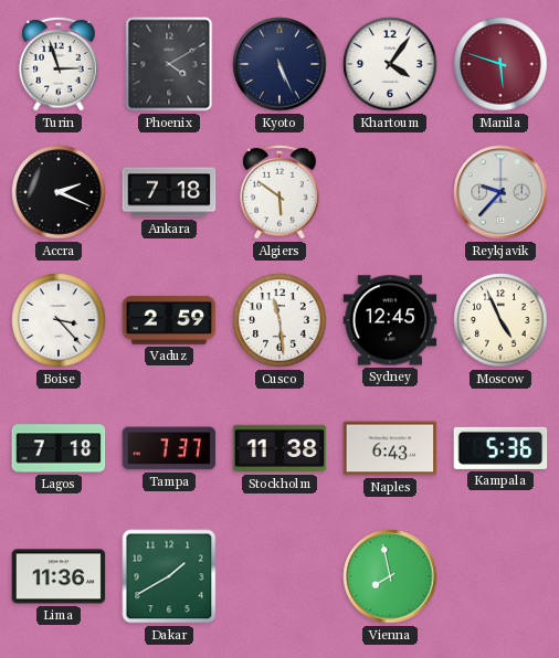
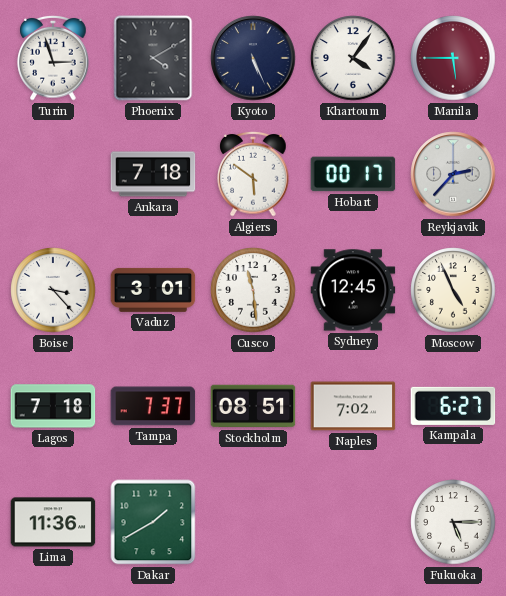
Manila: 5:48 -> 5:45 (453, 58)
Accra: 2:19 -> none (59, 192)
Hobart: none -> 00:17 (353, 174)
Reykjavik: 9:37 -> 2:37 (453, 174)
Vaduz: 2:59 -> 3:01 (153, 290)
Stockholm: 11:38 -> 08:51 (253, 406)
Naples: 6:43 -> 7:02 (353, 406)
Kampala: 5:36 -> 6:27 (453, 406)
Vienna: 7:58 -> none (390, 576)
Fukuoka: none -> 5:15 (453, 522)
